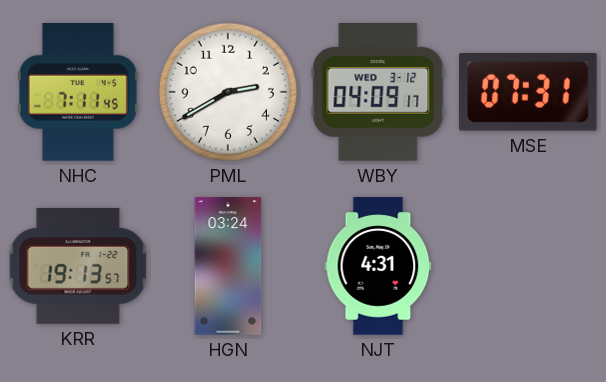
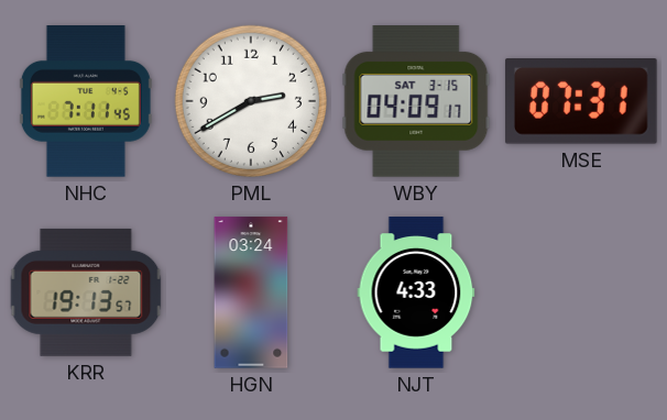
WBY date: WED 3-12 -> SAT 3-15 (416, 102)
NJT: 4:31 -> 4:33 (416, 292)
